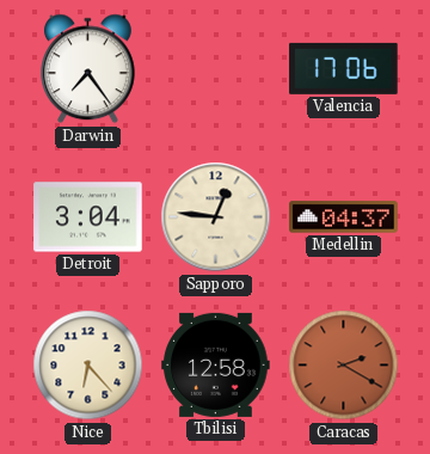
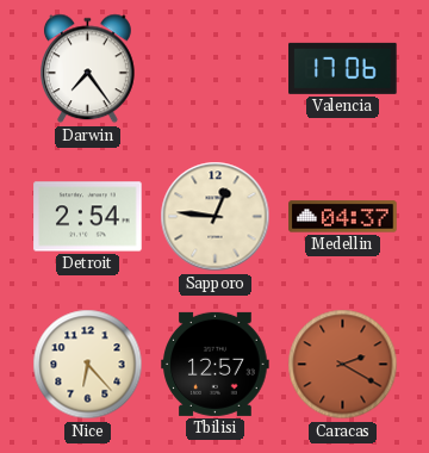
Detroit: 3:04 -> 2:54 (88, 217)
Tbilisi: 12:58 -> 12:57 (216, 364)
